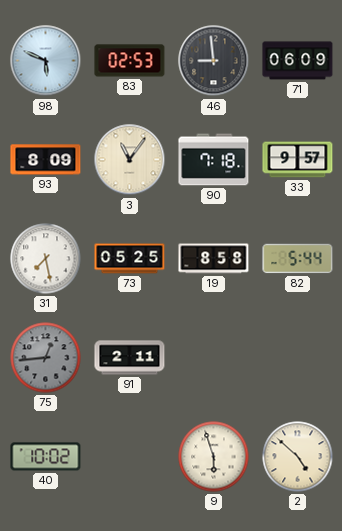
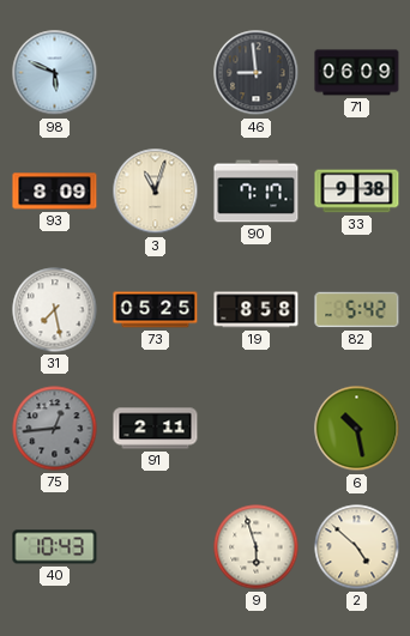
83: 02:53 -> none (130, 61)
3: 11:06 -> 11:03 (156, 192)
90: 7:18 -> 7:17 (257, 192)
33: 9:57 -> 9:38 (357, 192)
82: 5:44 -> 5:42 (357, 310)
6: none -> 10:28 (357, 429)
40: 10:02 -> 10:43 (55, 547)
